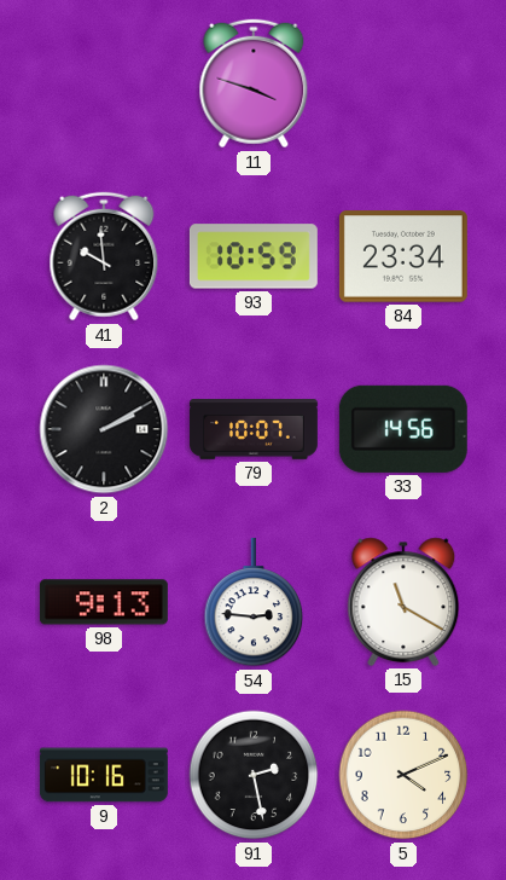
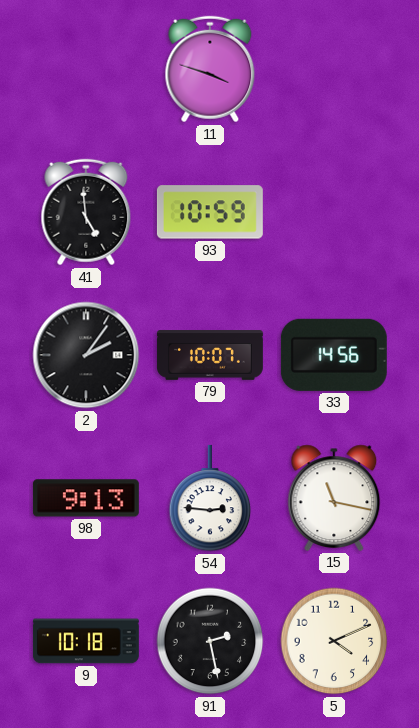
41: 9:59 -> 4:59 (86, 212)
84: 23:34 -> none (403, 256)
2: 2:10 -> 2:06 (86, 355)
15: 11:20 -> 11:17 (334, 498)
9: 10:16 -> 10:18 (86, 641)
